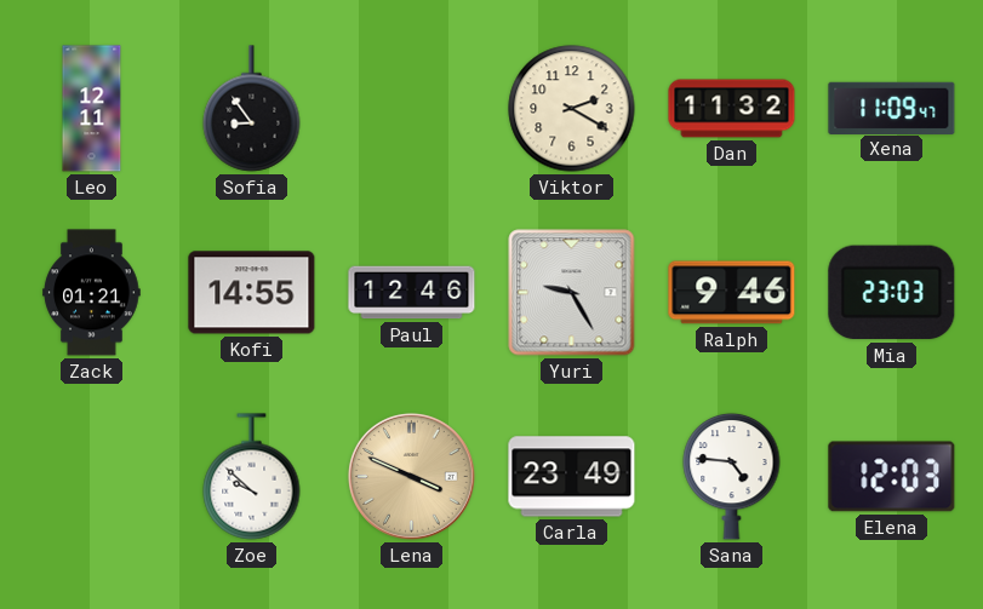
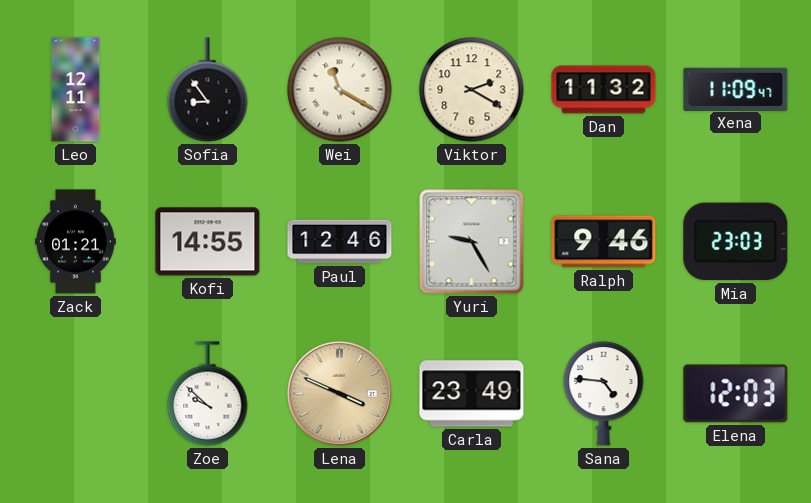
Wei: none -> 11:20 (340, 90)
